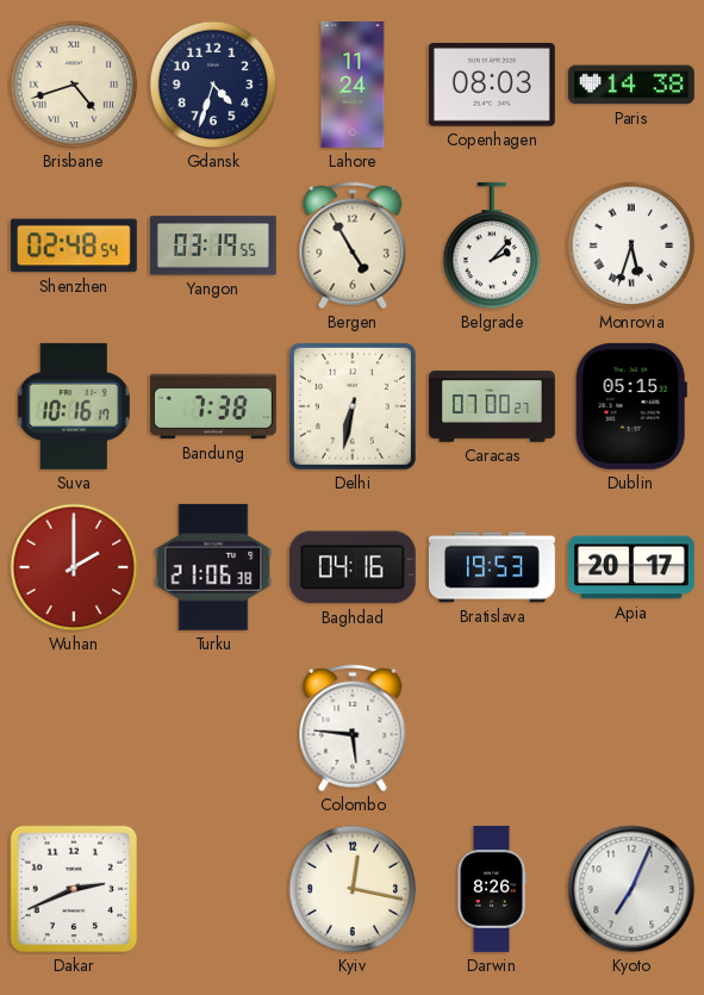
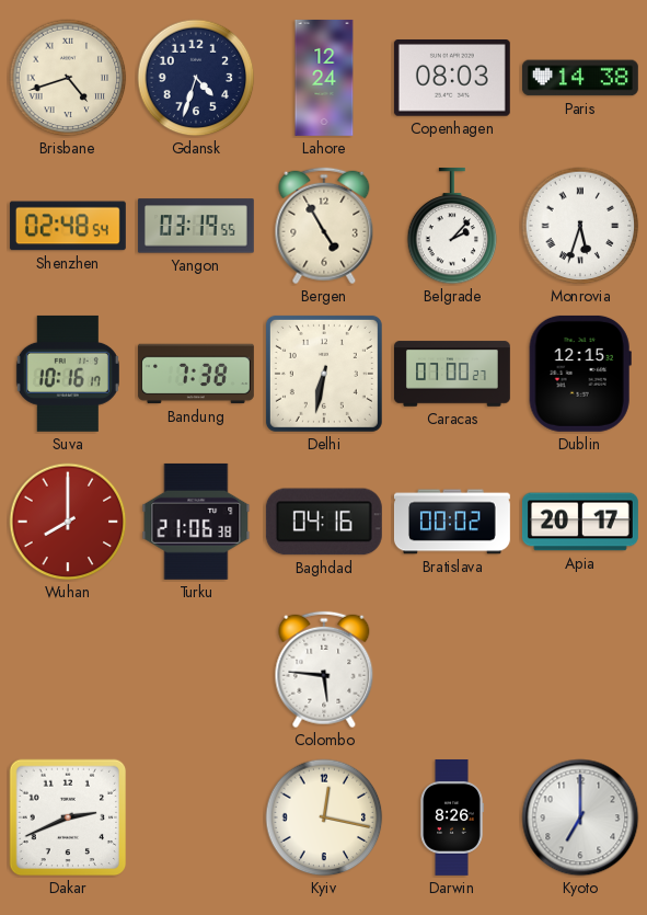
Lahore: 11:24 -> 12:24 (324, 78)
Dublin: 05:15 -> 12:15 (580, 374)
Wuhan: 2:00 -> 8:00 (68, 522)
Bratislava: 19:53 -> 00:02 (452, 522)
Kyoto: 7:04 -> 7:00 (580, 817)
